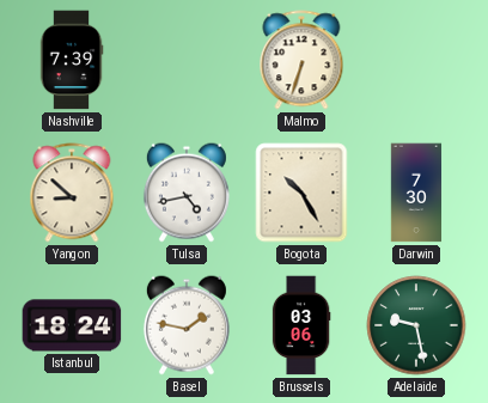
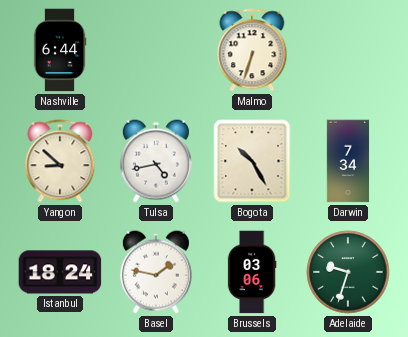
Nashville: 7:39 -> 6:44 (60, 50)
Darwin: 7:30 -> 7:34 (348, 161)
Adelaide: 9:28 -> 9:33 (348, 272)
